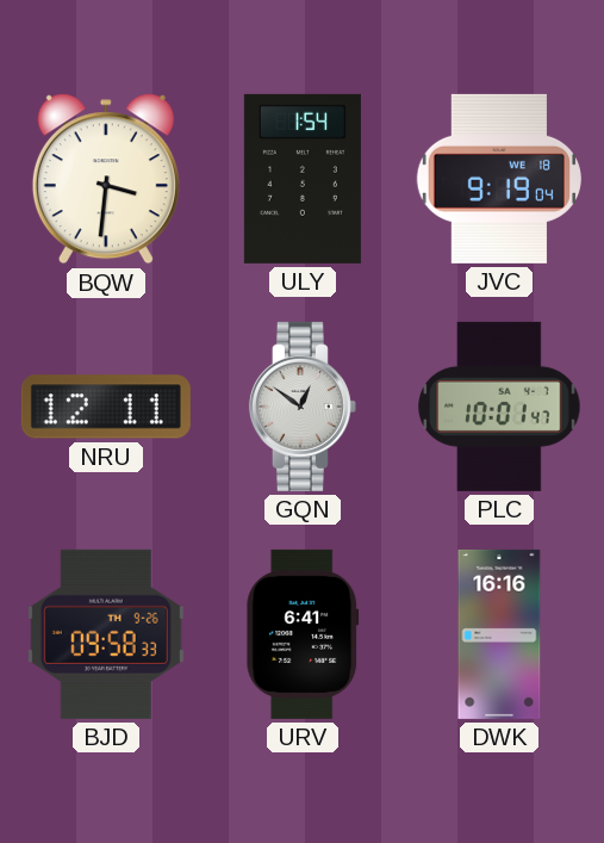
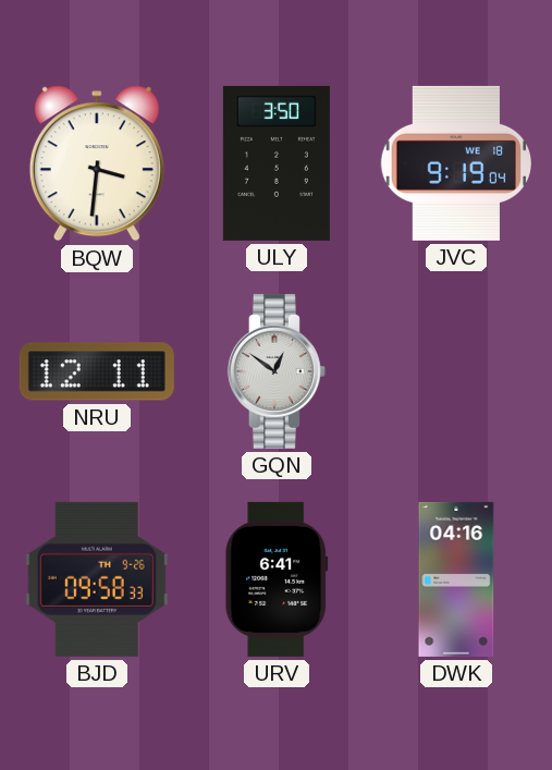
ULY: 1:54 -> 3:50 (277, 163)
PLC: 10:01 -> none (499, 407)
DWK: 16:16 -> 04:16 (456, 579)
